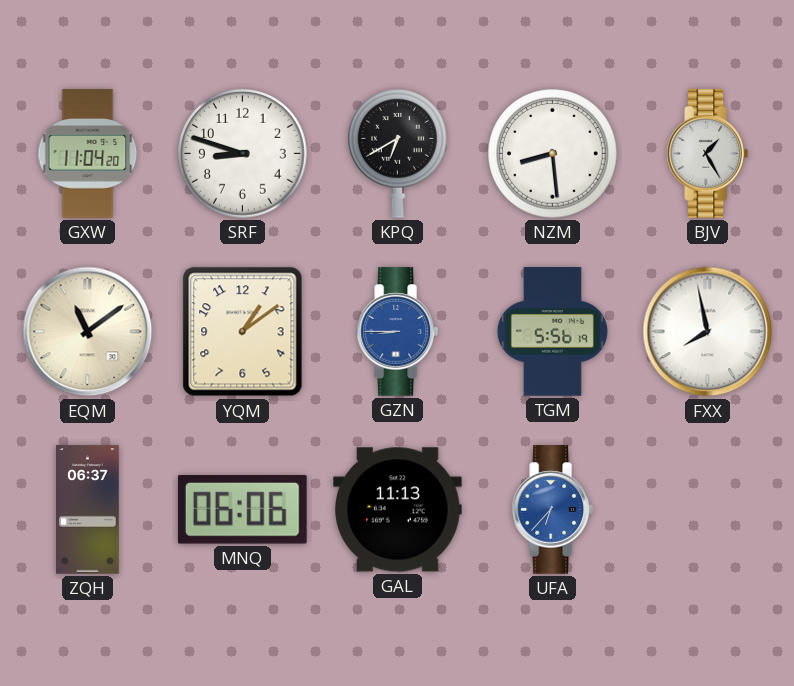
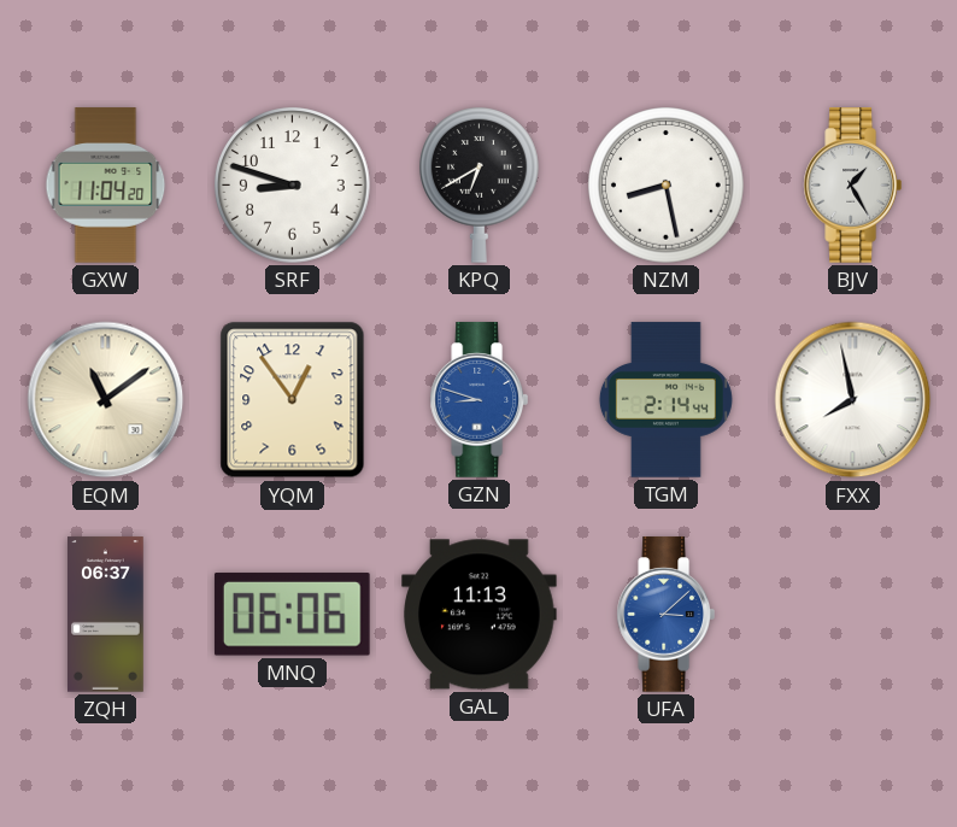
NZM: 8:29 -> 8:28 (667, 186)
YQM: 1:09 -> 12:54 (293, 400)
GZN: 8:45 -> 8:48 (479, 400)
TGM: 5:56 -> 2:14 (665, 400)
UFA: 6:37 -> 3:08 (665, 615)
